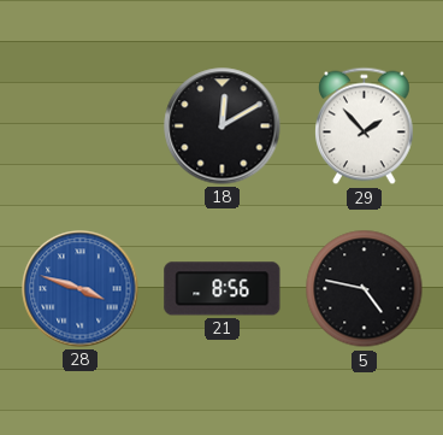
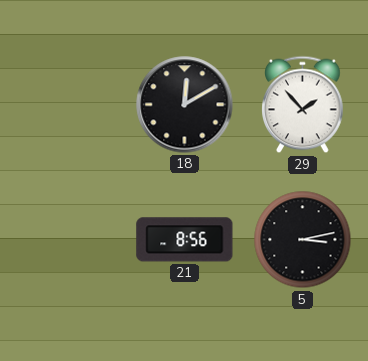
28: 3:48 -> none (81, 289)
5: 4:47 -> 3:13 (303, 240)
